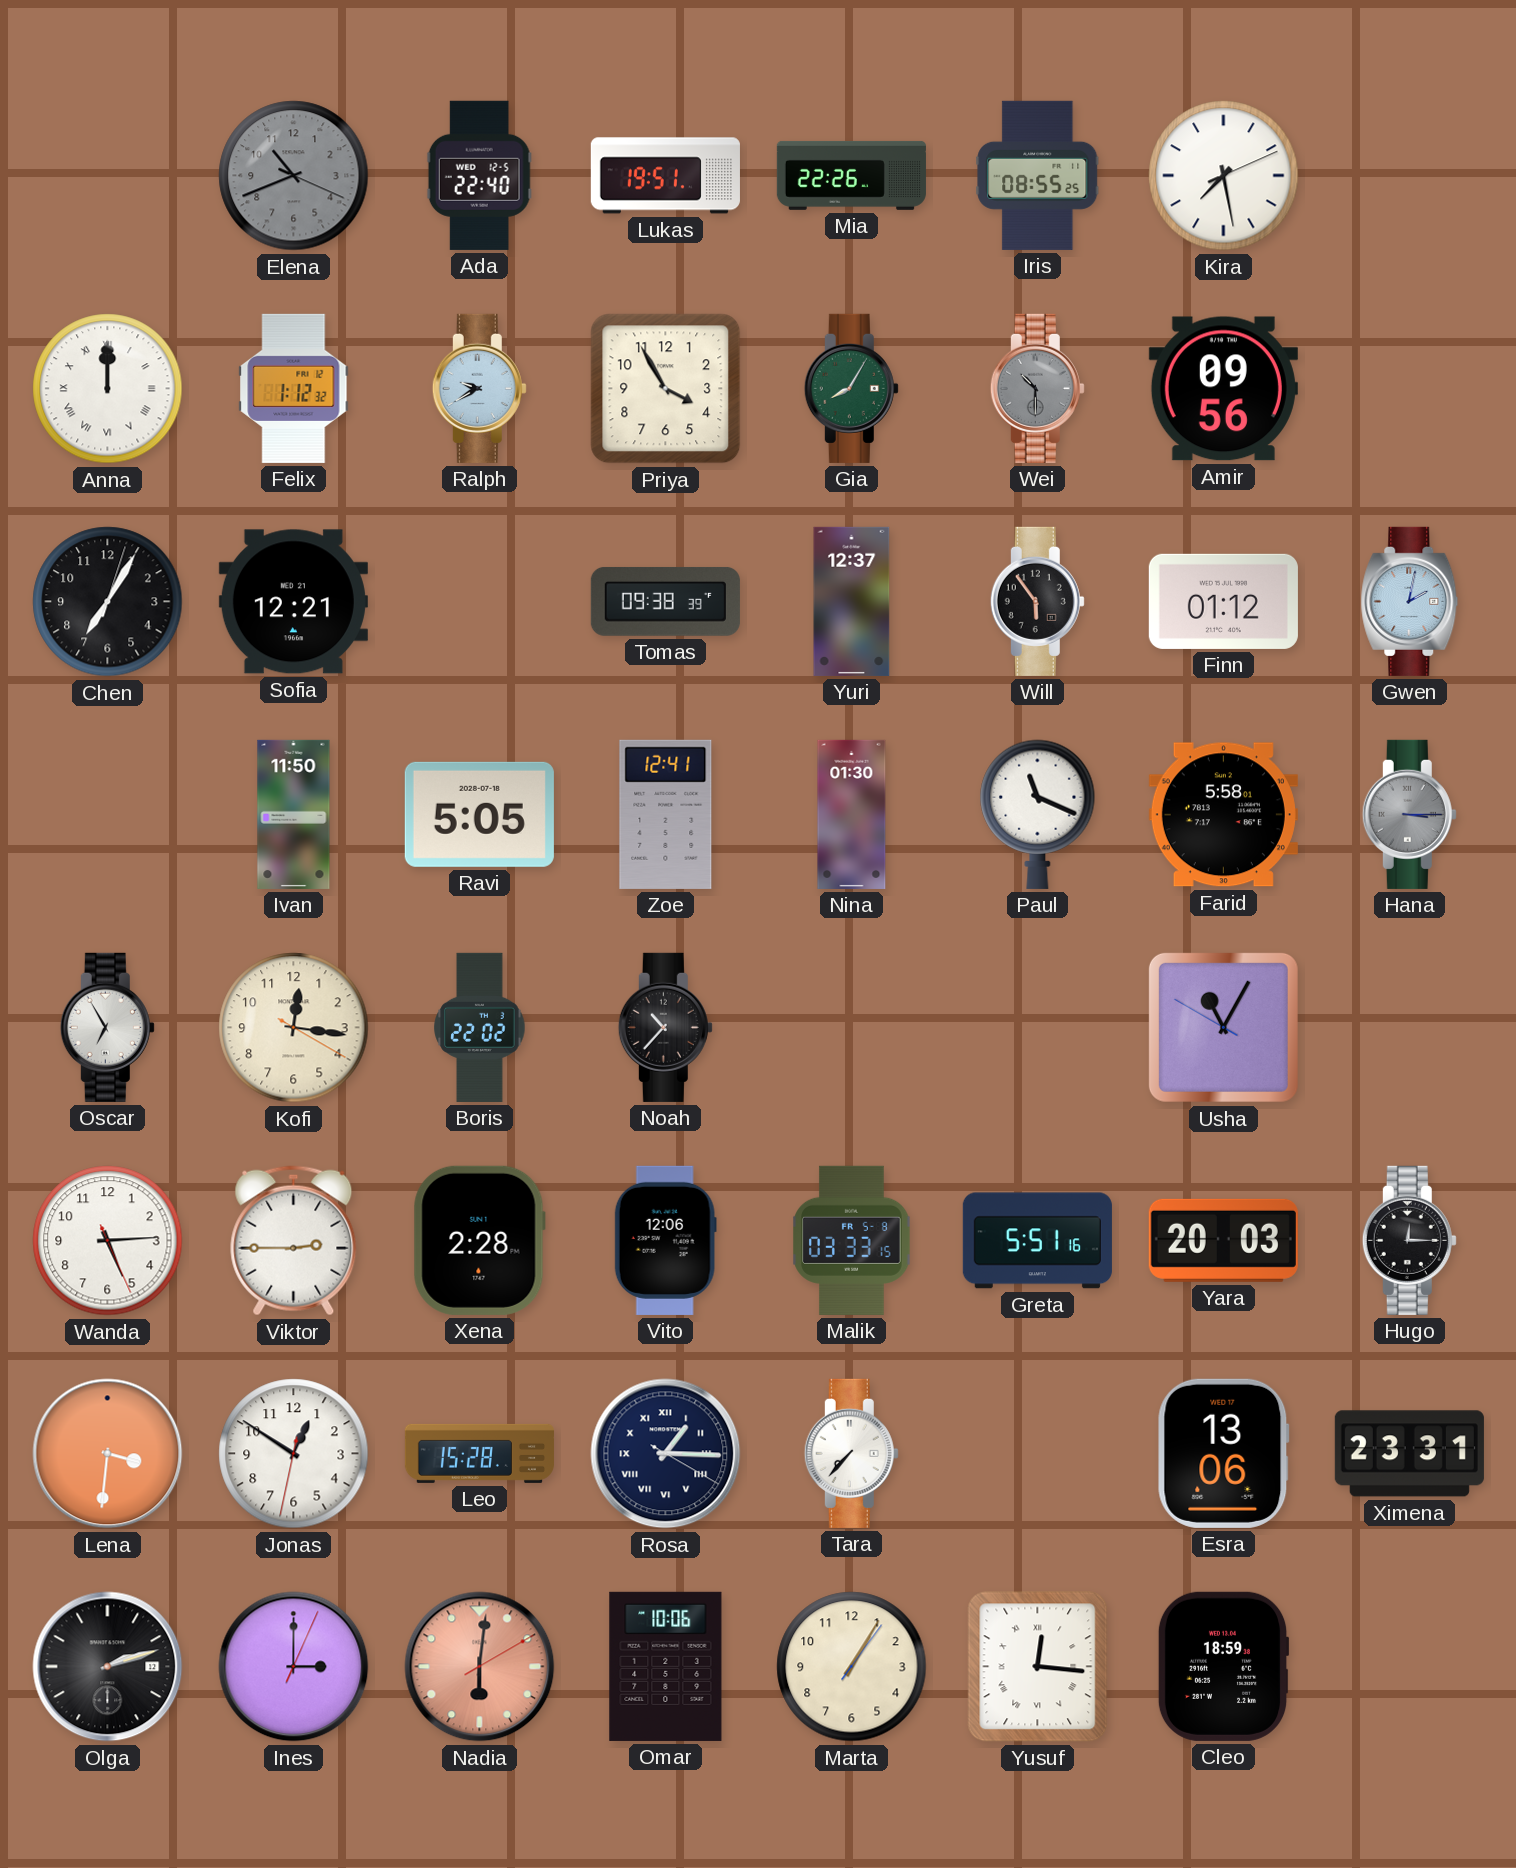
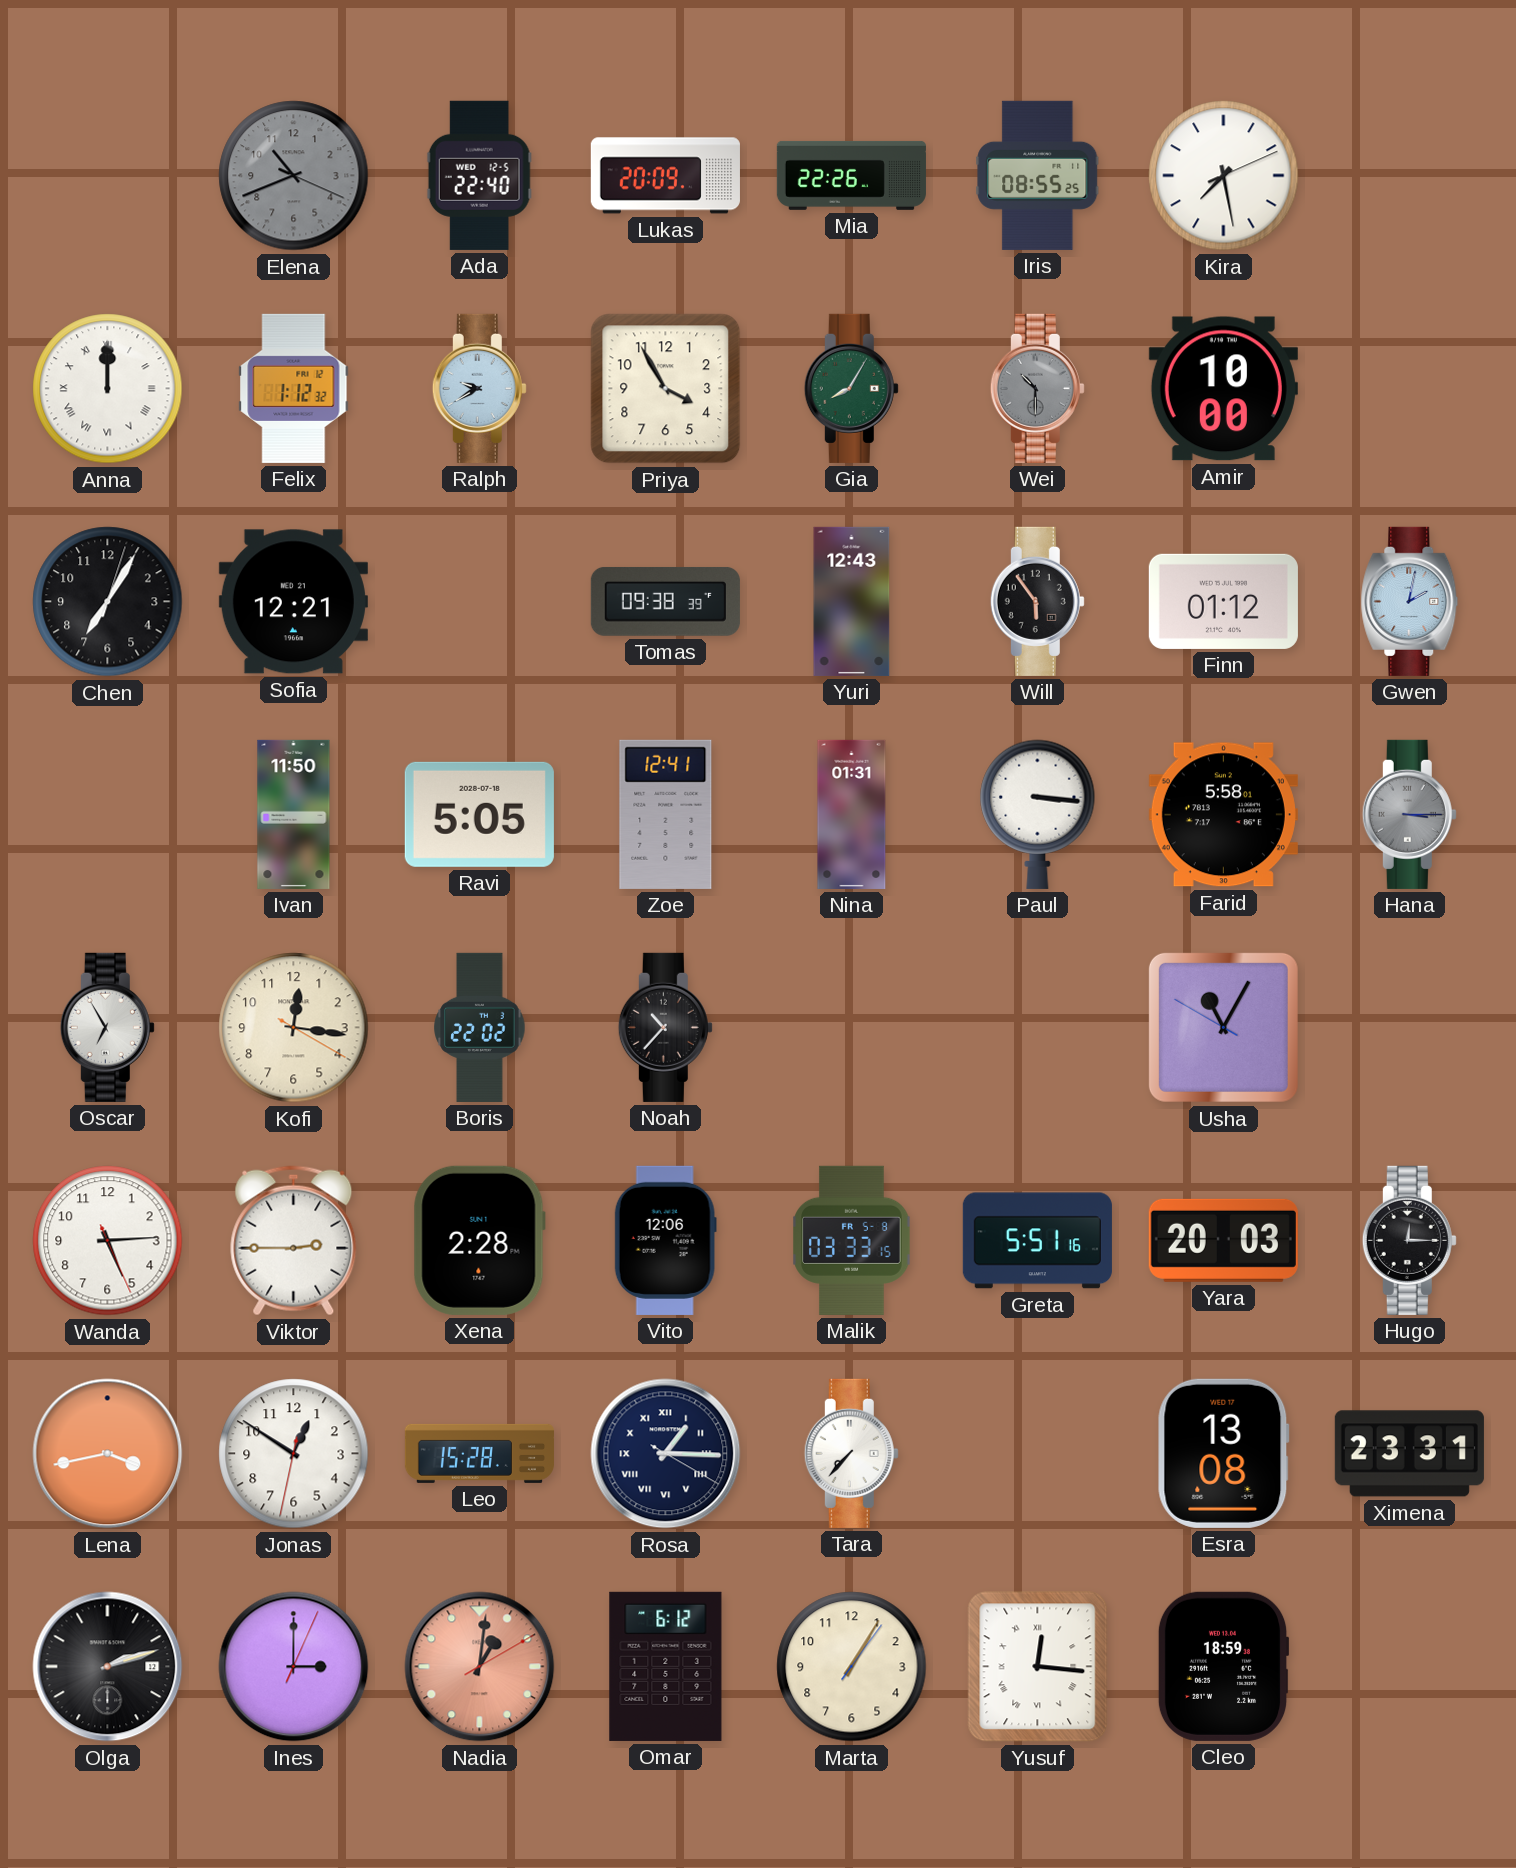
Lukas: 19:51 -> 20:09 (665, 176)
Amir: 09:56 -> 10:00 (1223, 389)
Yuri: 12:37 -> 12:43 (852, 601)
Nina: 01:30 -> 01:31 (852, 814)
Paul: 11:19 -> 3:16 (1038, 814)
Lena: 3:31 -> 3:43 (108, 1454)
Esra: 13:06 -> 13:08 (1223, 1453)
Nadia: 6:01 -> 1:01 (480, 1667)
Omar: 10:06 -> 6:12 (666, 1666)
